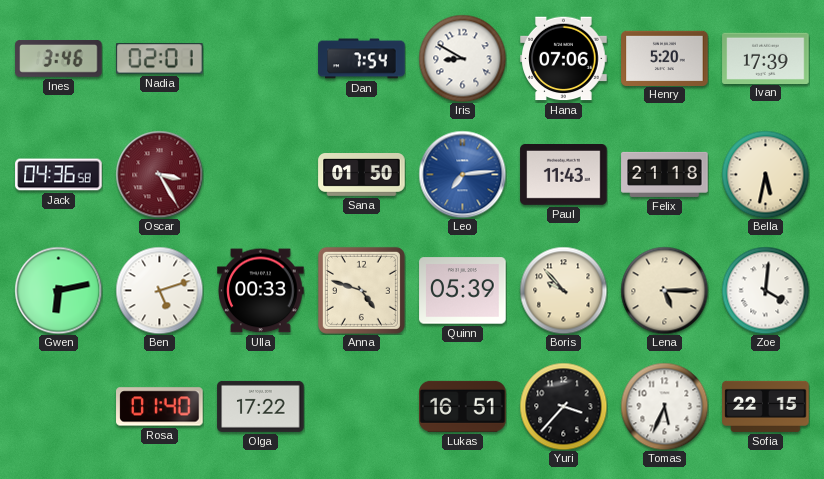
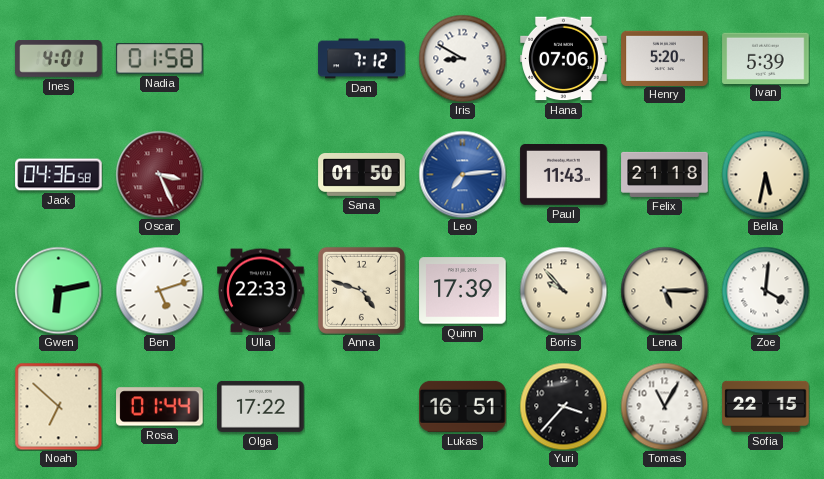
Ines: 3:46 -> 4:01 (59, 59)
Nadia: 02:01 -> 01:58 (160, 59)
Dan: 7:54 -> 7:12 (362, 59)
Ivan: 17:39 -> 5:39 (766, 58)
Oscar: 3:25 -> 3:26 (159, 174)
Ulla: 00:33 -> 22:33 (261, 291)
Quinn: 05:39 -> 17:39 (463, 291)
Noah: none -> 6:52 (58, 406)
Rosa: 01:40 -> 01:44 (160, 407)
Tomas: 5:34 -> 11:05 (664, 406)
